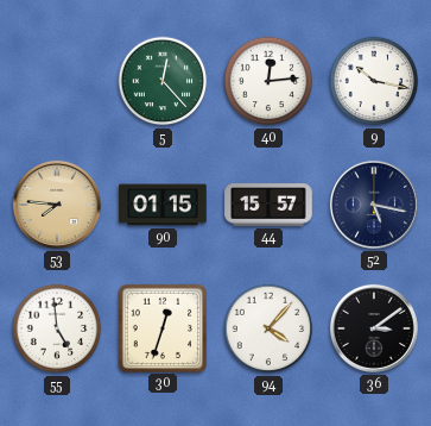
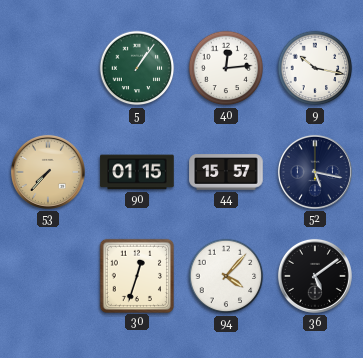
5: 12:23 -> 1:06 (137, 68)
53: 7:46 -> 7:37 (48, 172)
55: 4:59 -> none (57, 328)
36: 3:09 -> 5:09 (315, 276)
